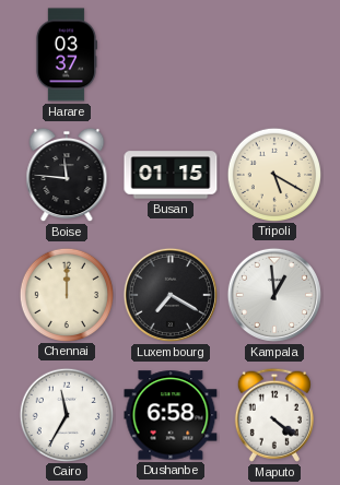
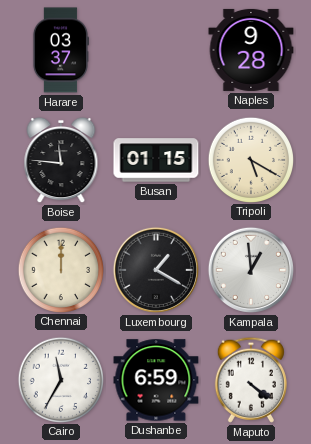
Naples: none -> 9:28 (251, 50)
Luxembourg: 7:20 -> 1:20 (156, 270)
Dushanbe: 6:58 -> 6:59 (156, 380)
